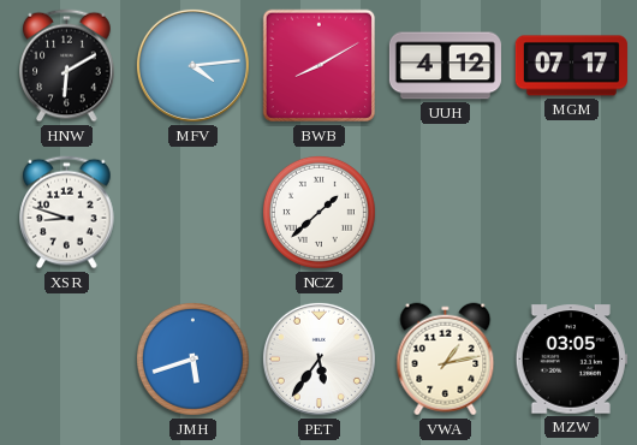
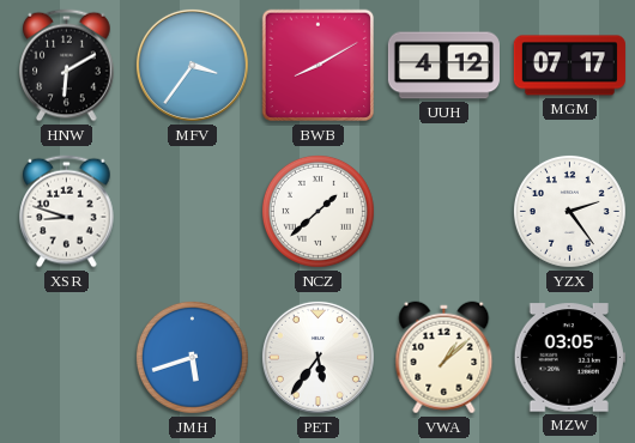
MFV: 4:14 -> 3:36 (192, 65)
YZX: none -> 2:24 (569, 211)
VWA: 1:13 -> 1:08 (444, 358)
